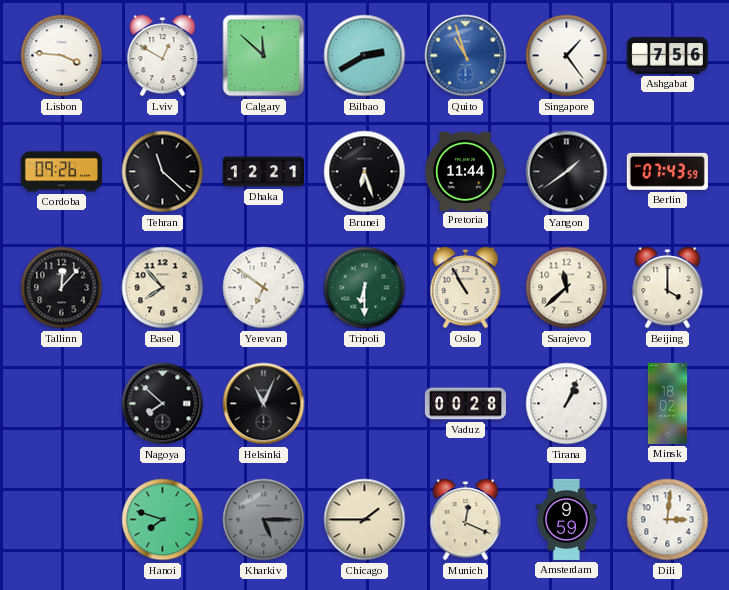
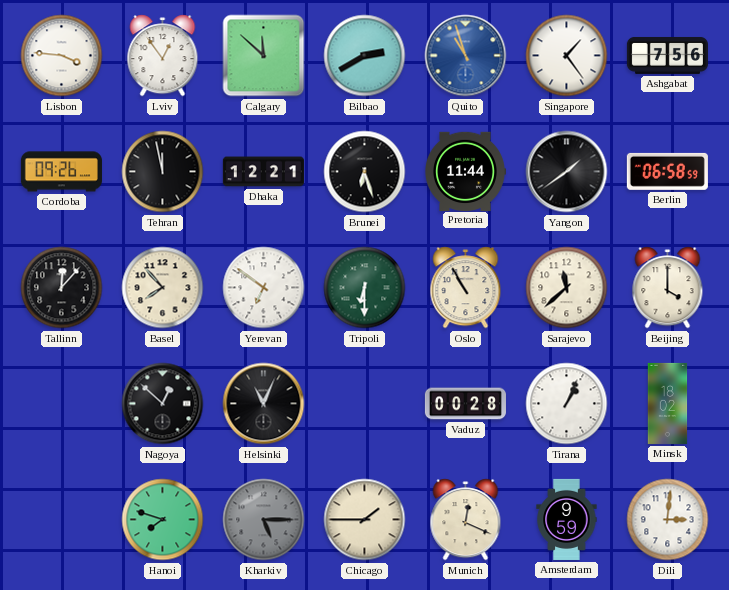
Lviv: 12:50 -> 12:54 (163, 56)
Tehran: 11:22 -> 11:58 (163, 172)
Berlin: 07:43 -> 06:58 (667, 171)
Nagoya: 7:52 -> 12:52 (163, 404)
